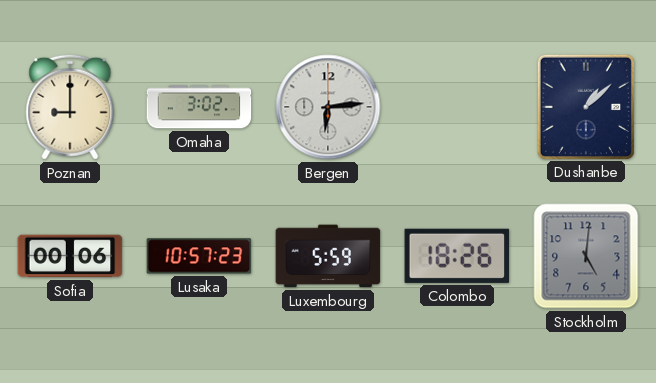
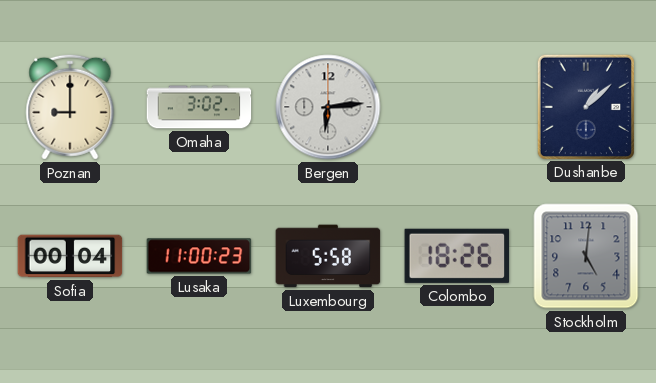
Sofia: 00:06 -> 00:04 (70, 256)
Lusaka: 10:57 -> 11:00 (199, 256)
Luxembourg: 5:59 -> 5:58 (328, 256)
